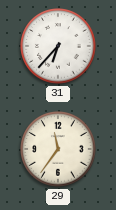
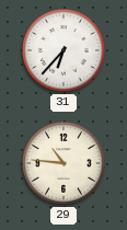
29: 11:36 -> 10:46 (63, 163)
